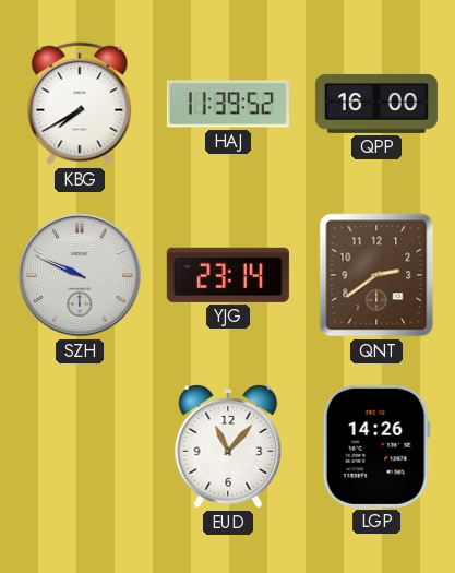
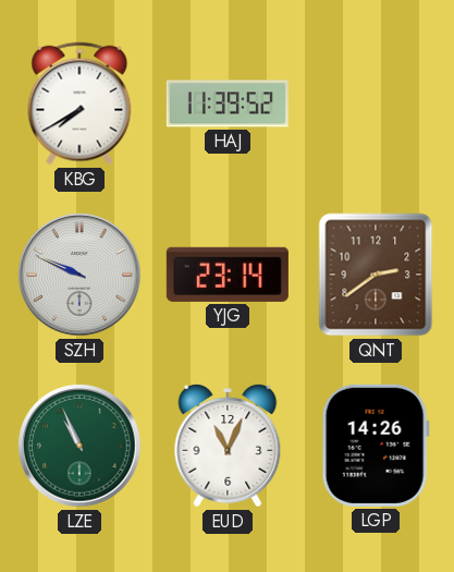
QPP: 16:00 -> none (376, 104)
LZE: none -> 10:56 (79, 446)
EUD: 11:07 -> 11:04 (228, 447)
